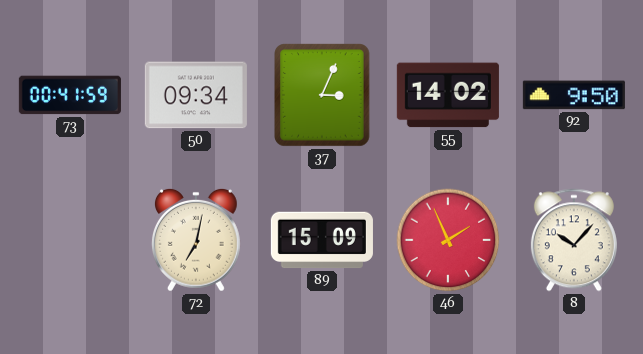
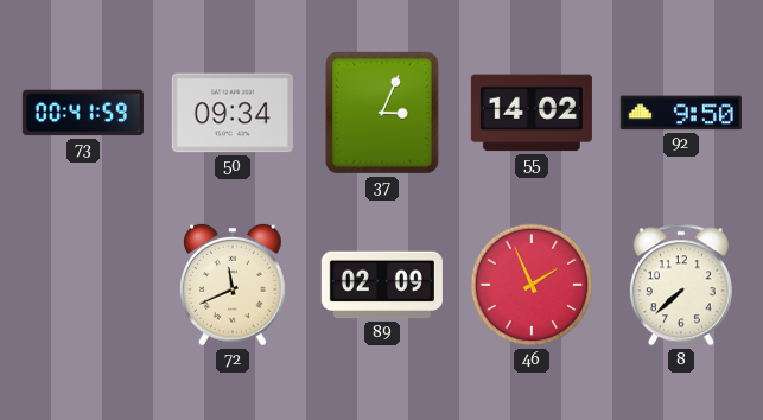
72: 7:02 -> 11:41 (233, 285)
89: 15:09 -> 02:09 (382, 285)
8: 10:07 -> 7:38 (681, 285)
